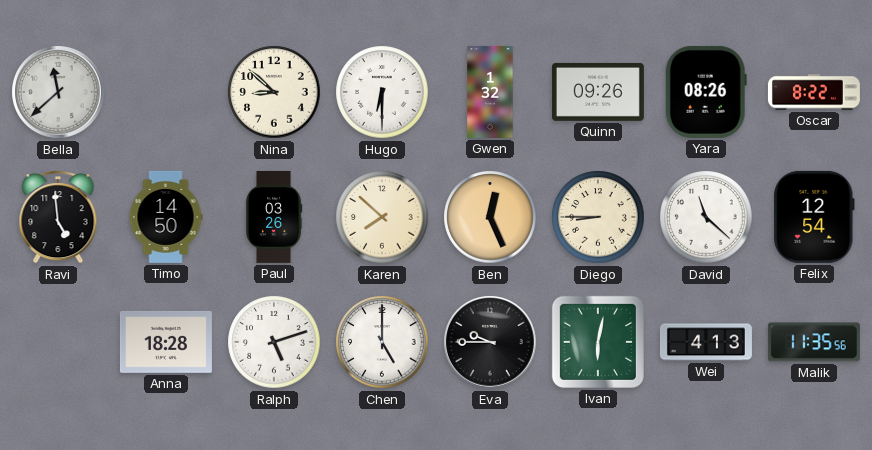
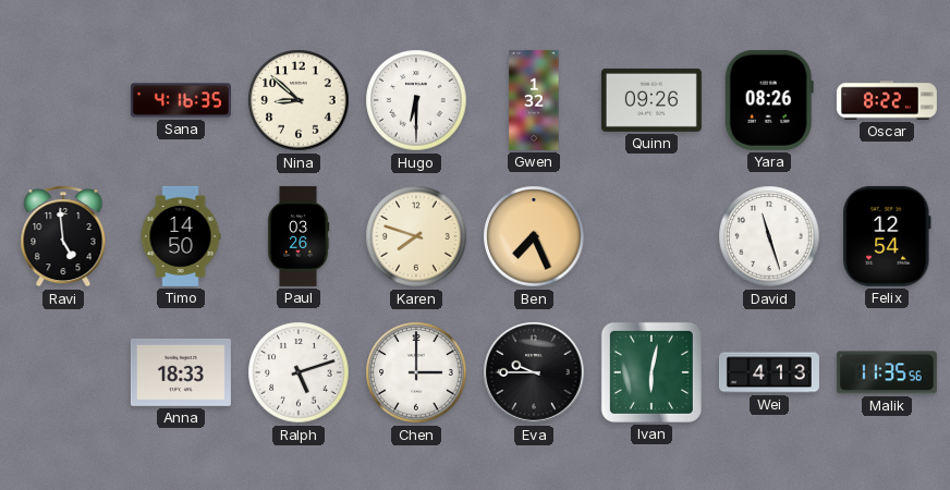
Bella: 11:38 -> none (58, 92)
Sana: none -> 4:16 (181, 100)
Karen: 7:52 -> 7:48 (416, 236)
Ben: 12:26 -> 7:26 (534, 236)
Diego: 8:45 -> none (598, 217)
David: 11:22 -> 11:27 (769, 236)
Anna: 18:28 -> 18:33 (181, 372)
Chen: 5:00 -> 3:00 (416, 372)
